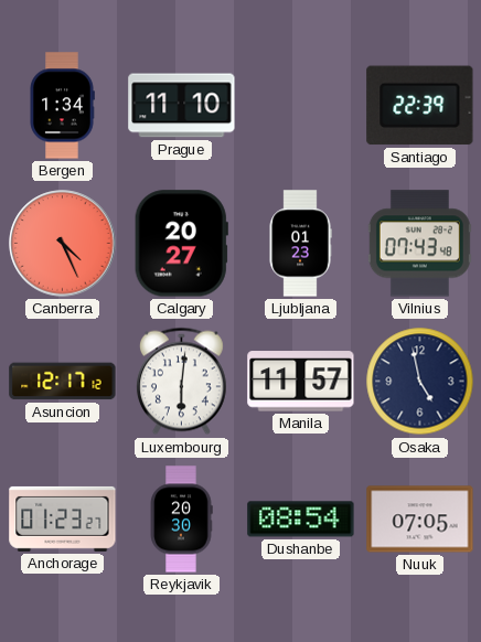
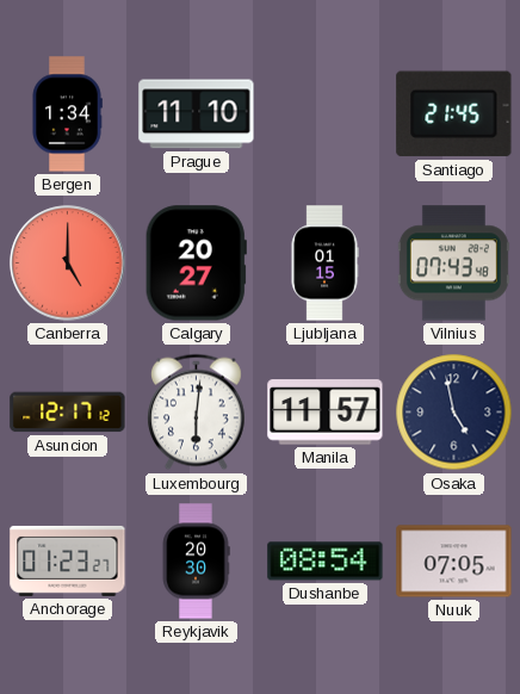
Santiago: 22:39 -> 21:45 (454, 114)
Canberra: 4:26 -> 5:00 (68, 264)
Ljubljana: 01:23 -> 01:15 (324, 264)
